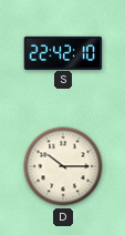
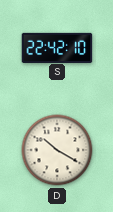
D: 10:15 -> 10:20 (57, 150)
